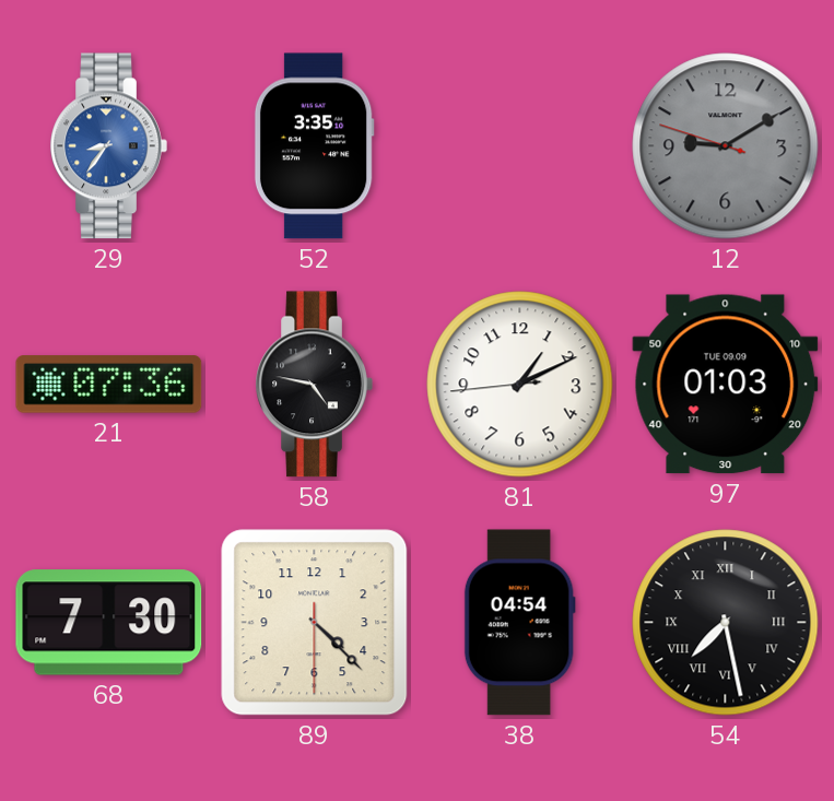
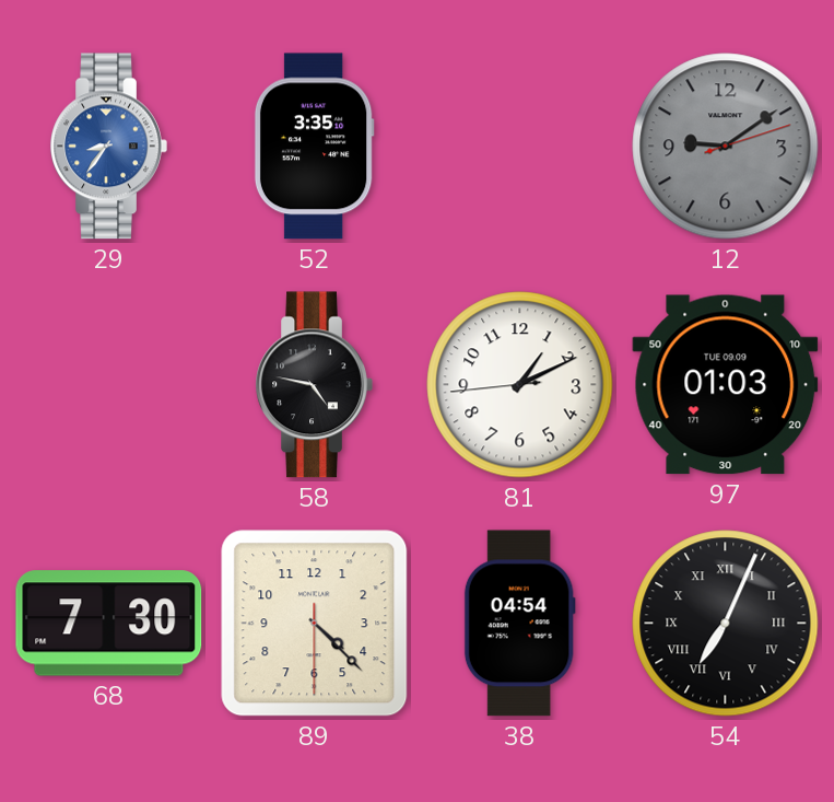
12: 9:09:48 -> 9:09:12 (726, 147)
21: 07:36 -> none (109, 385)
54: 7:28 -> 7:04 (726, 624)
